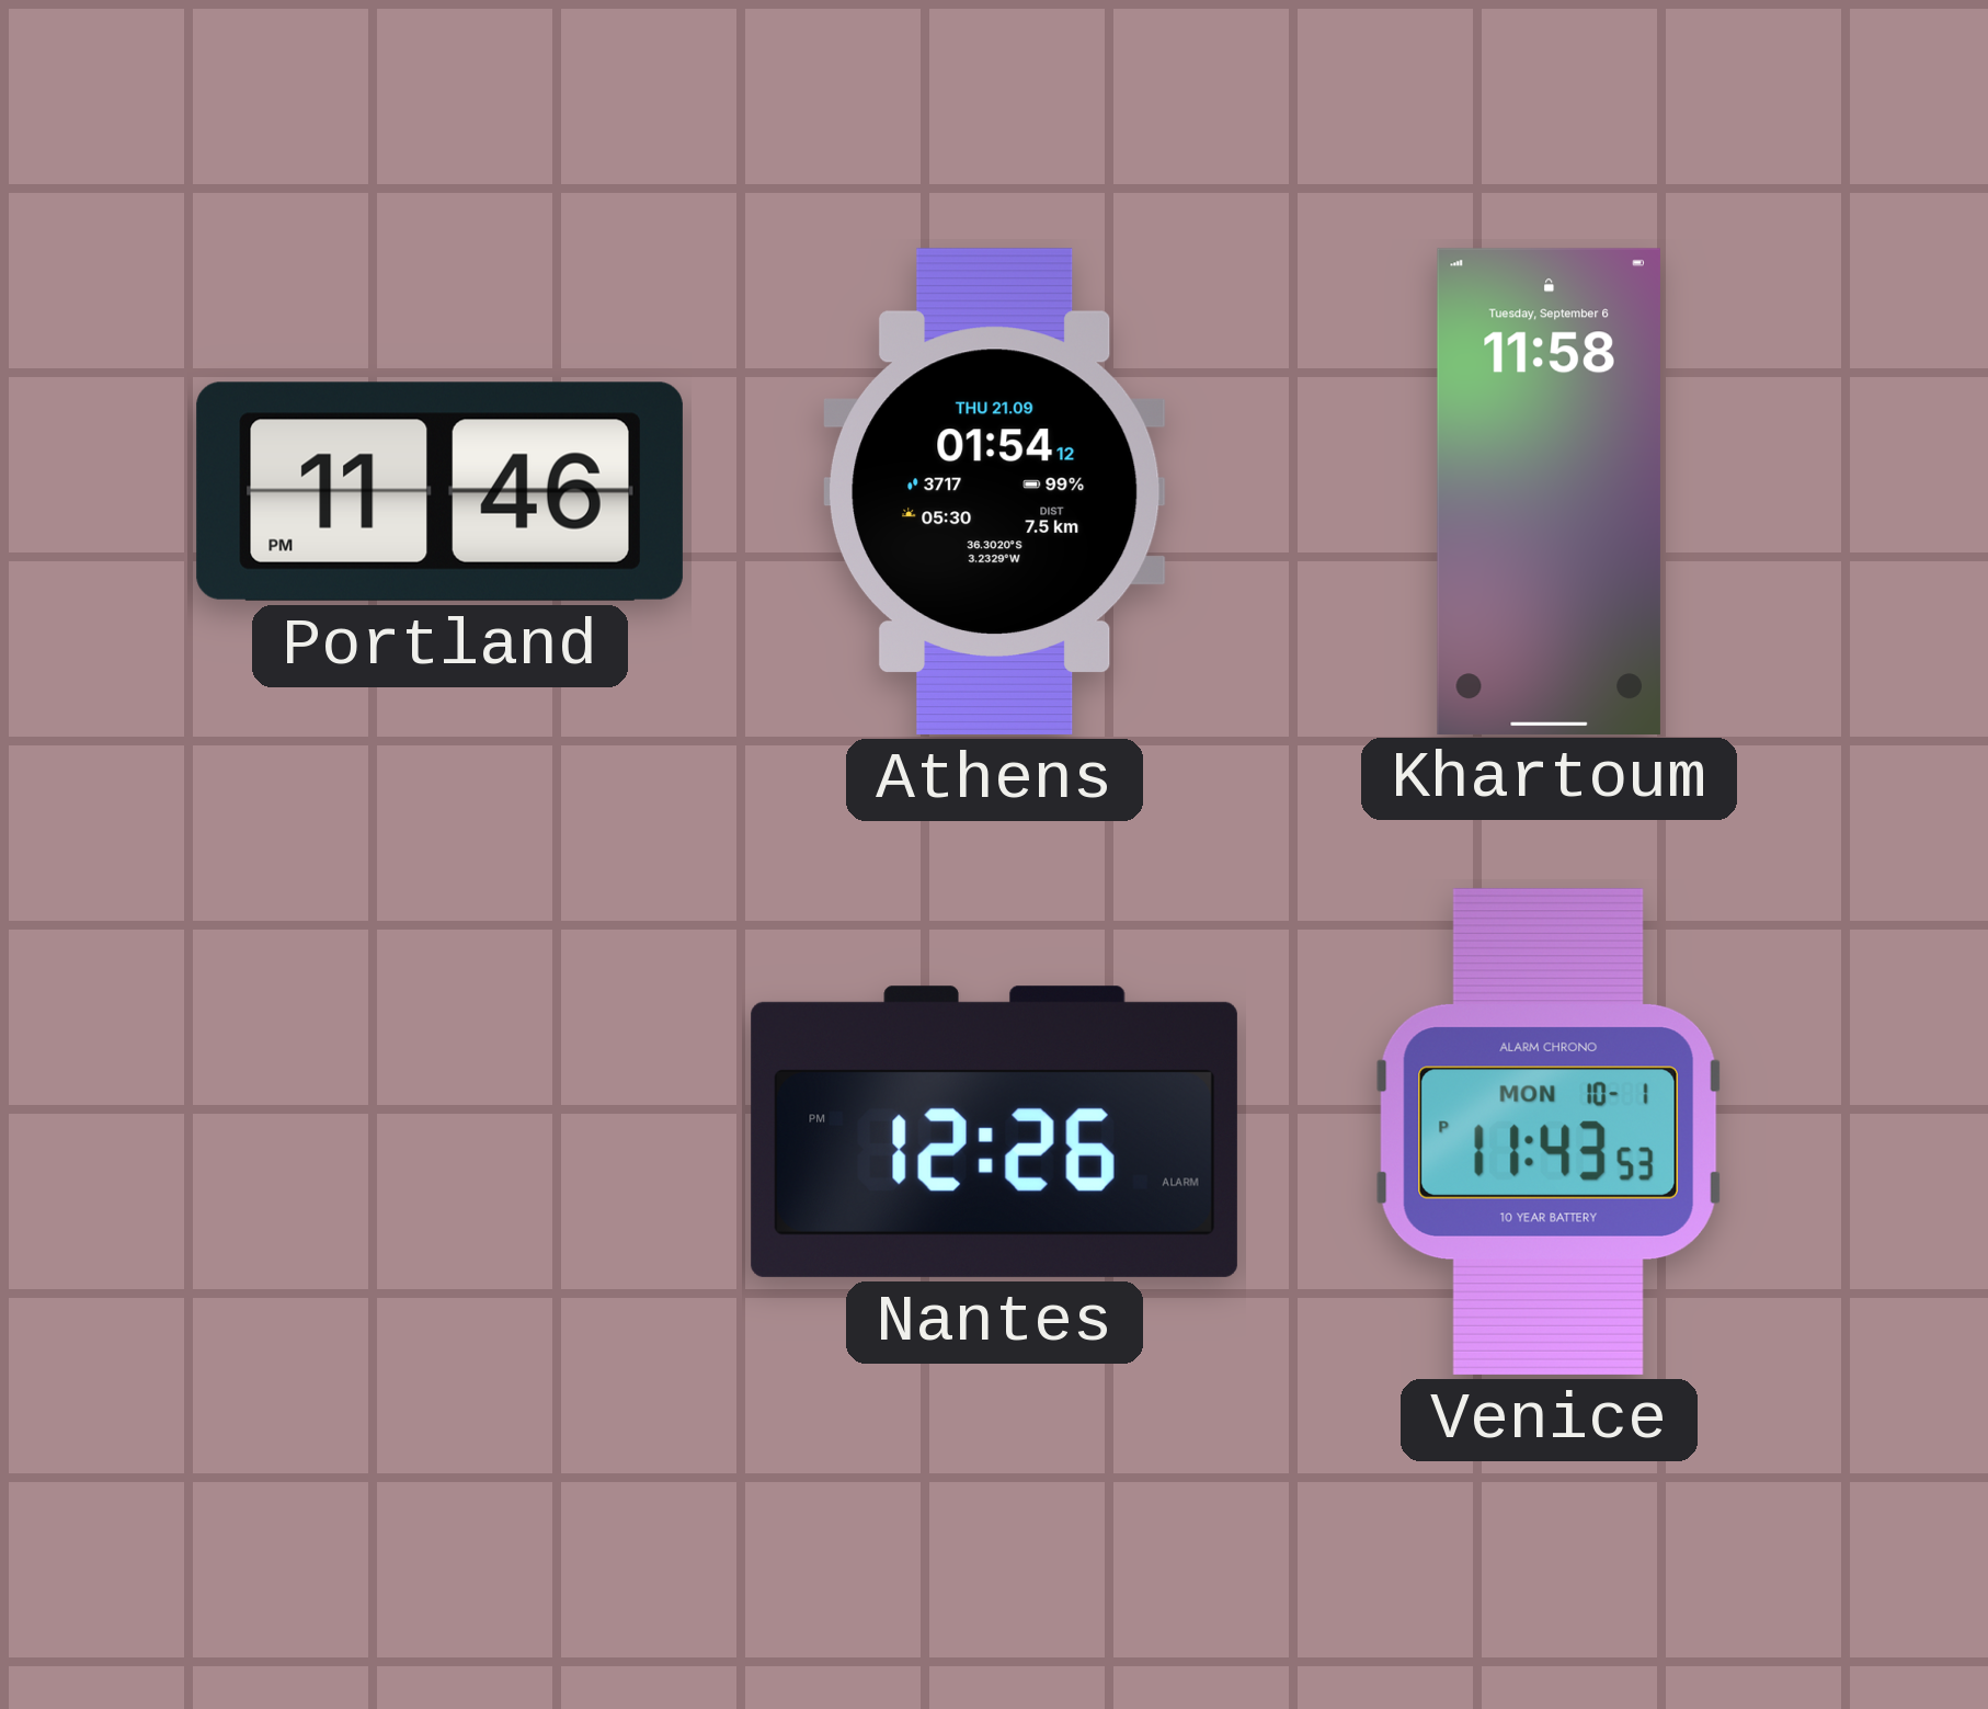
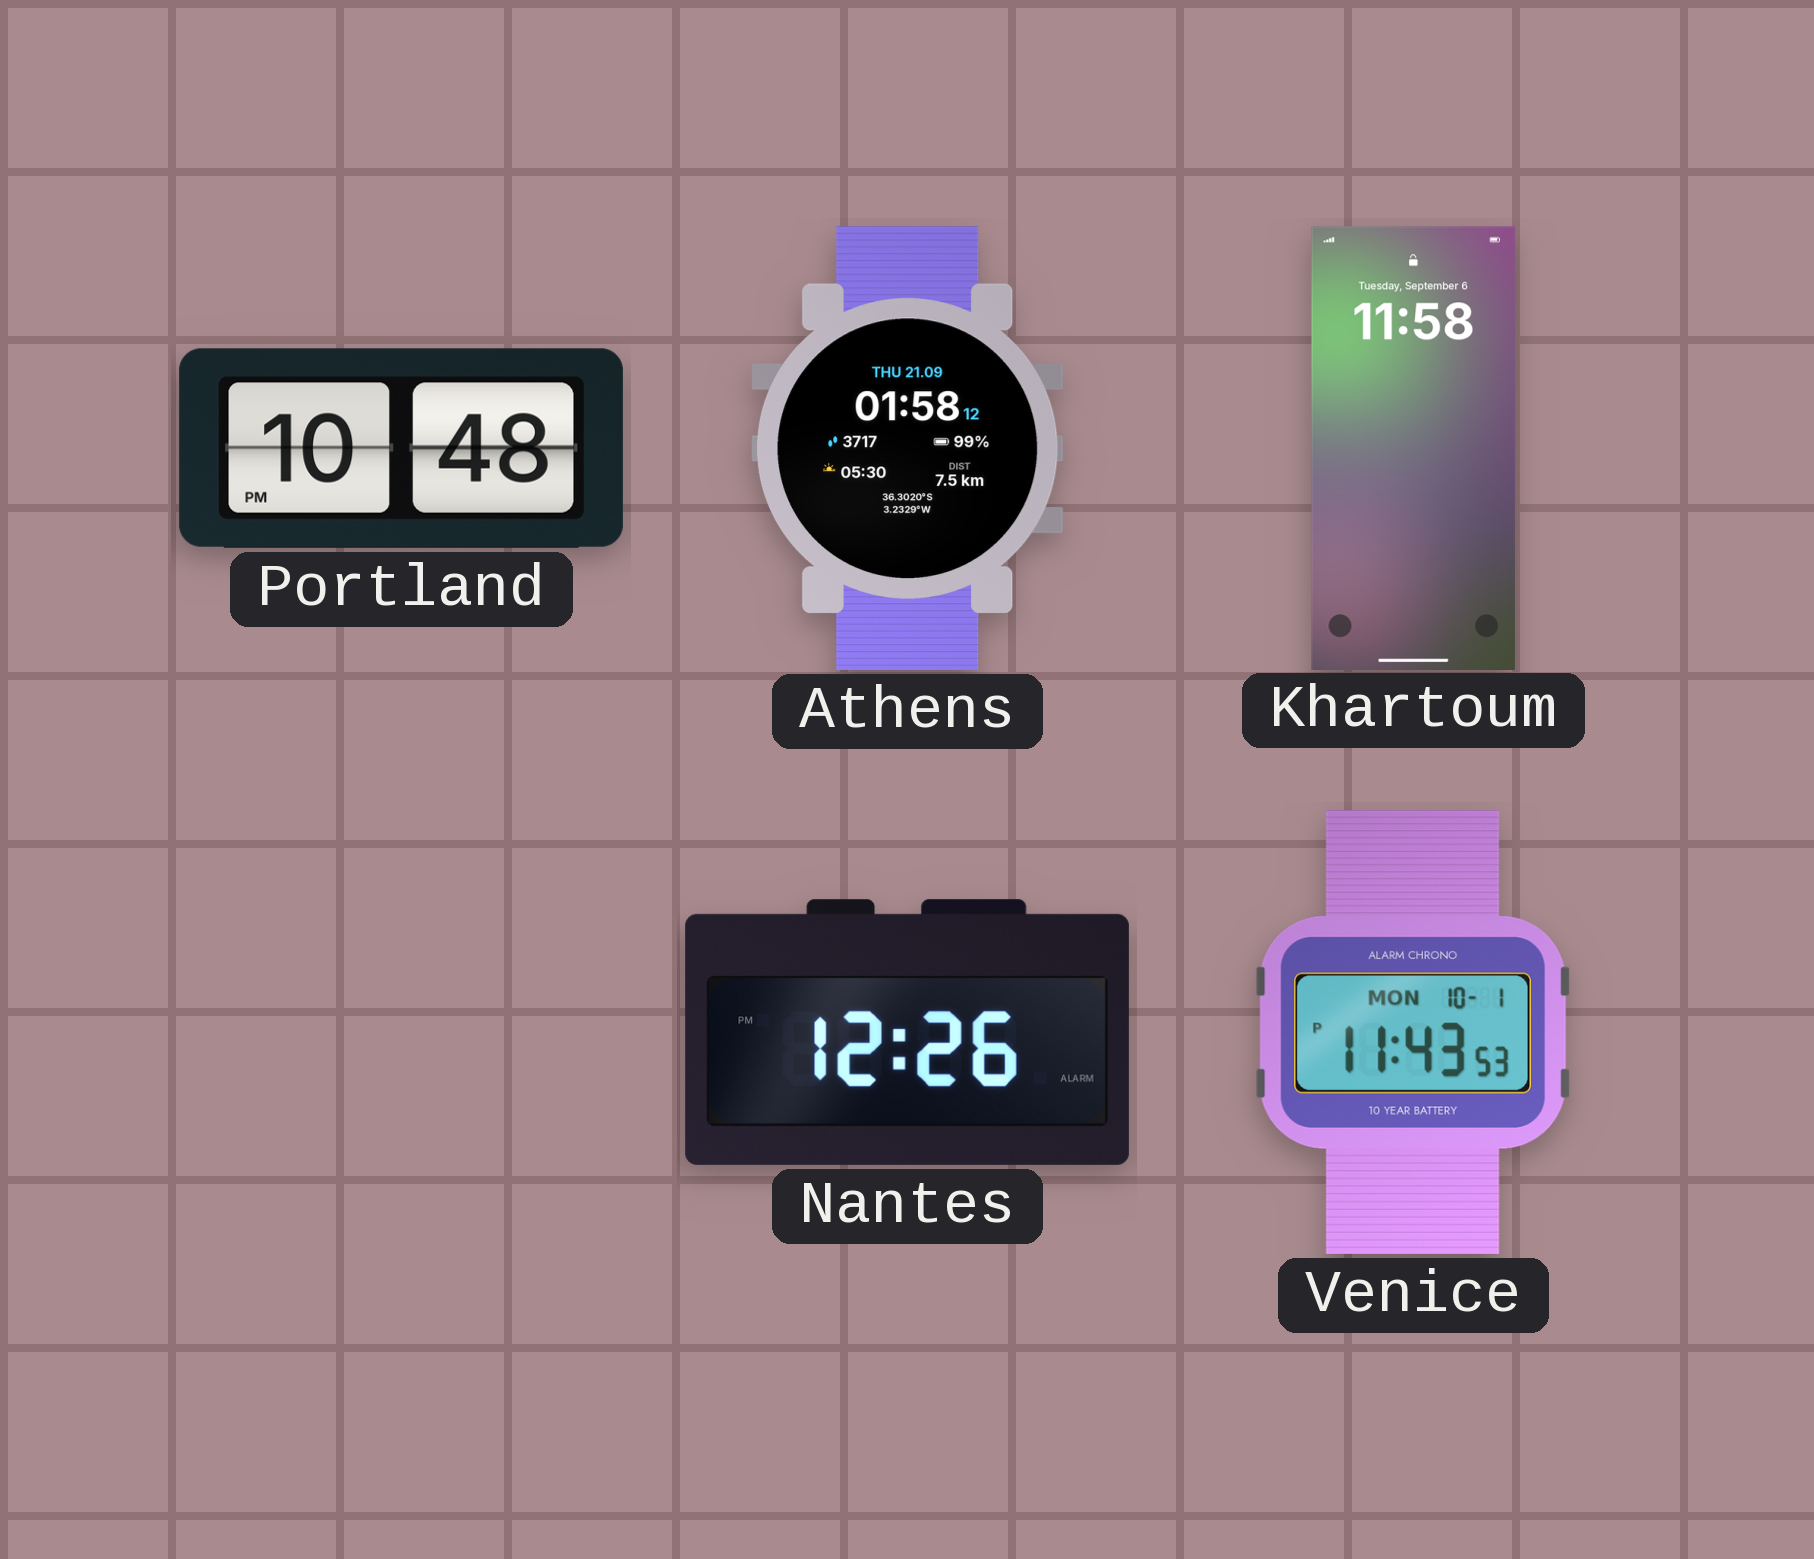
Portland: 11:46 -> 10:48 (401, 448)
Athens: 01:54 -> 01:58 (908, 448)
